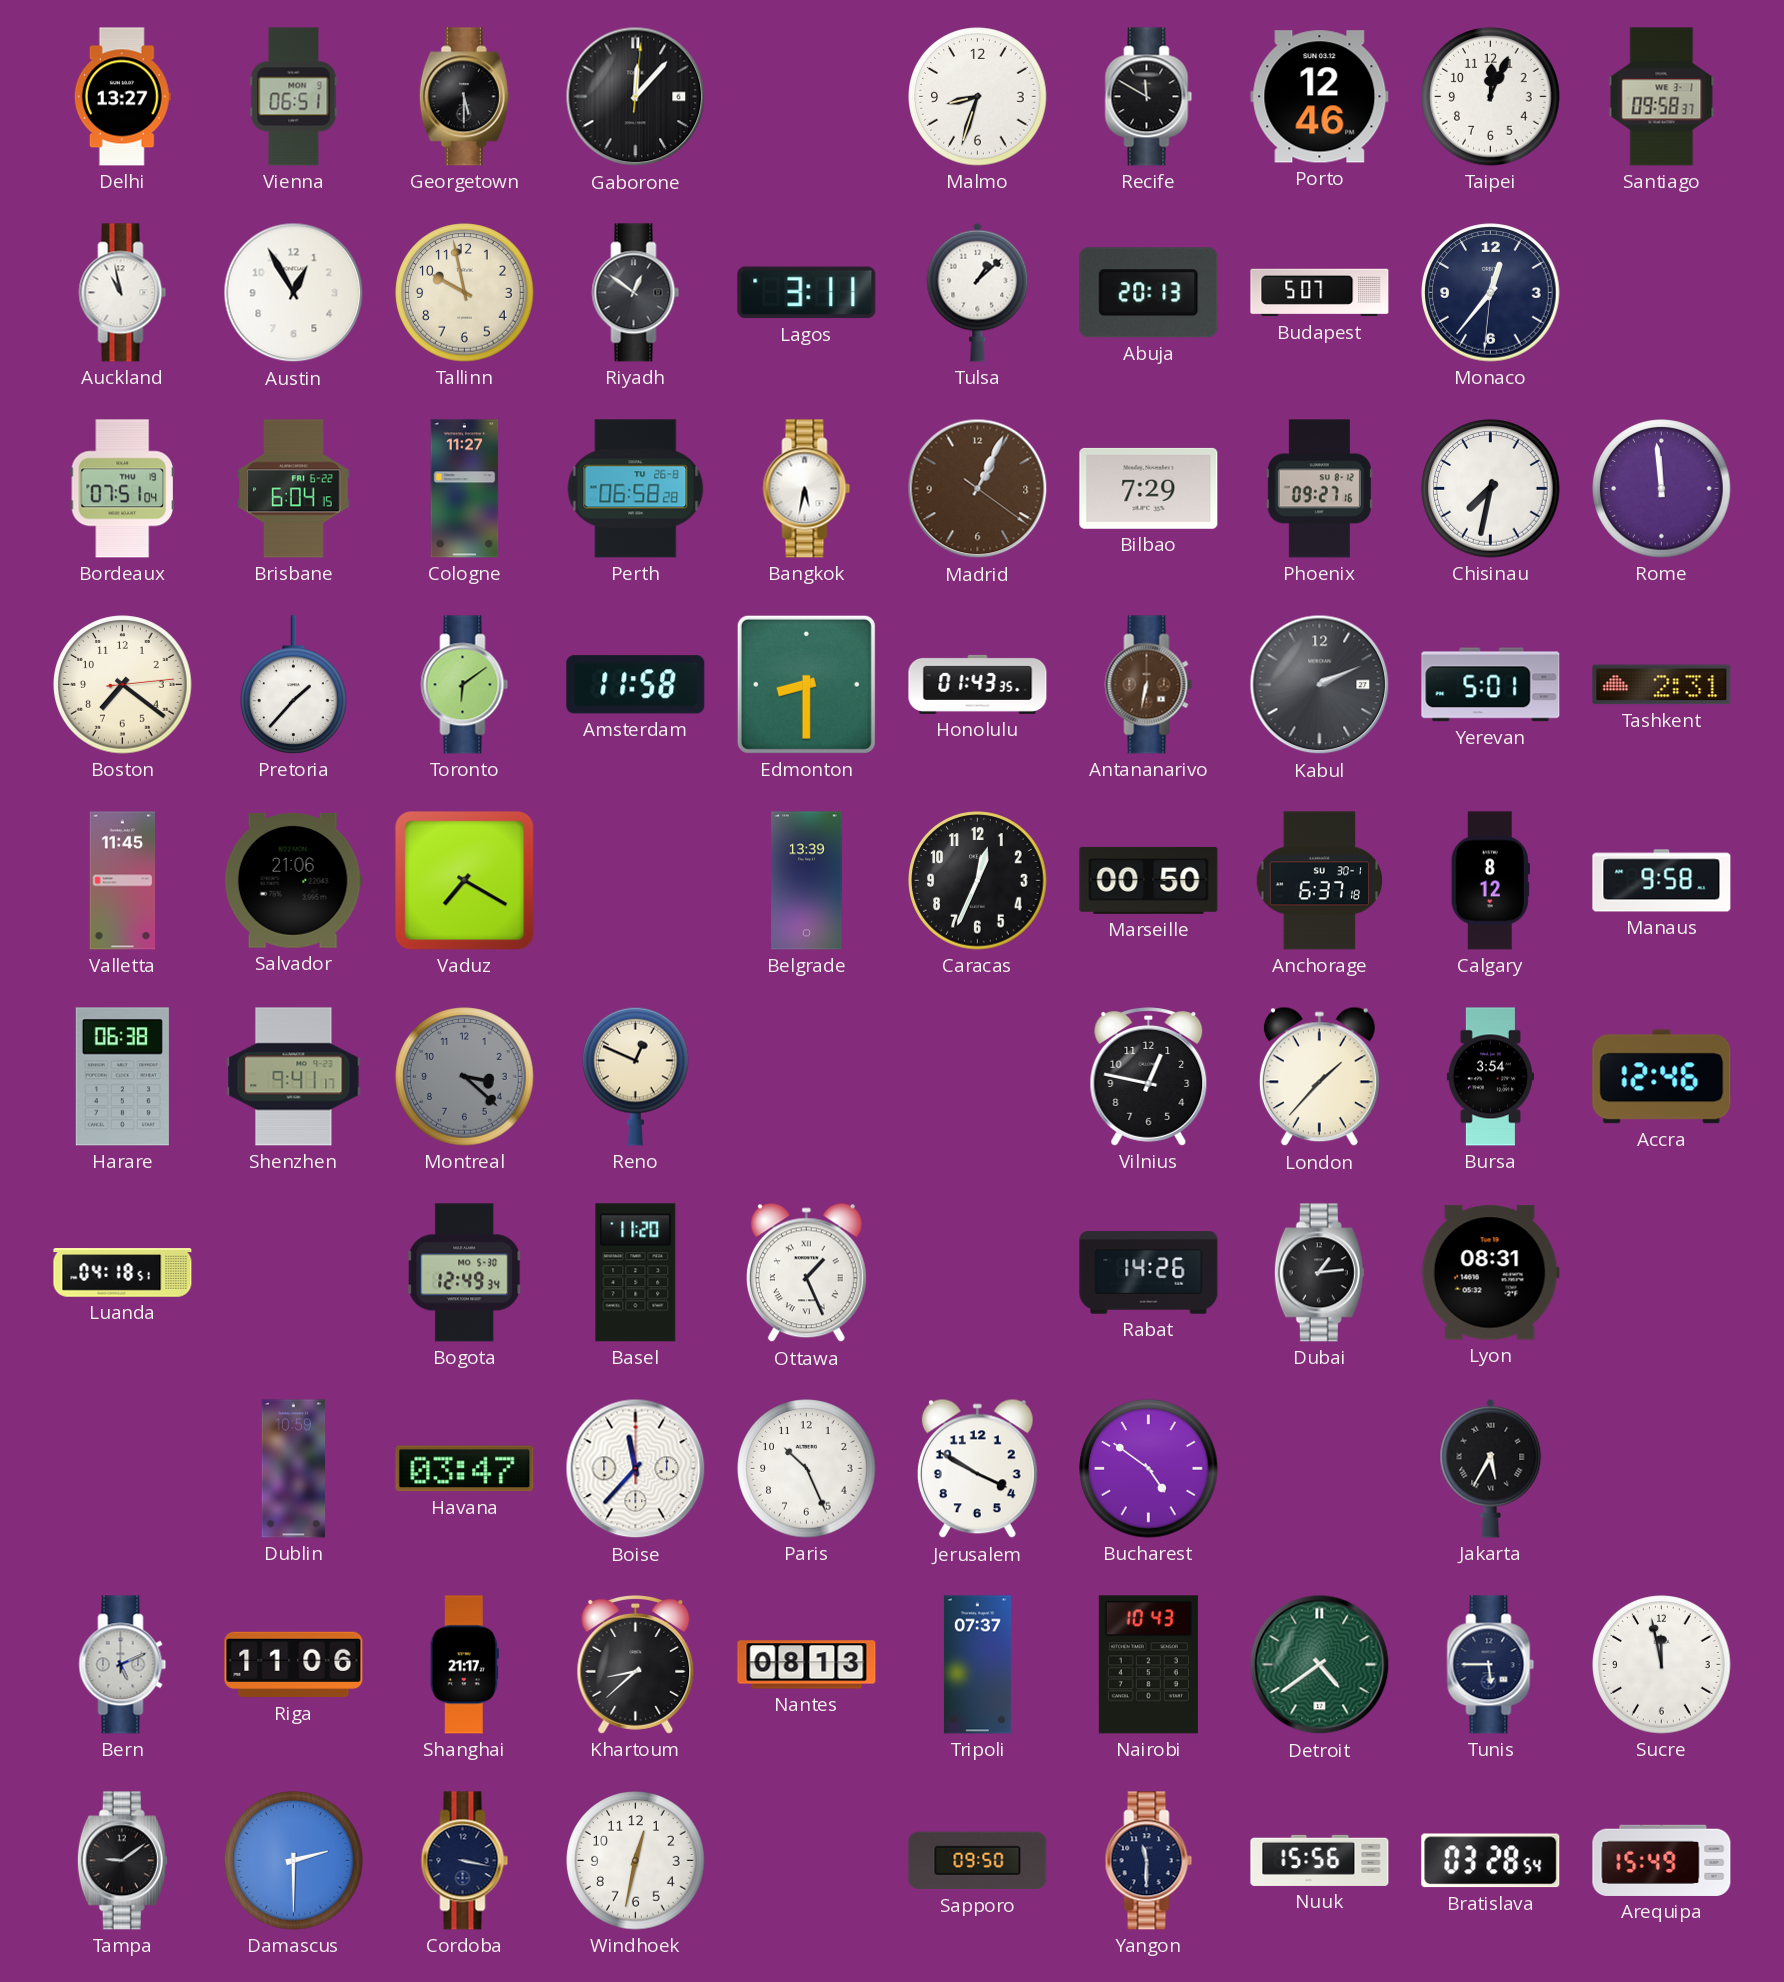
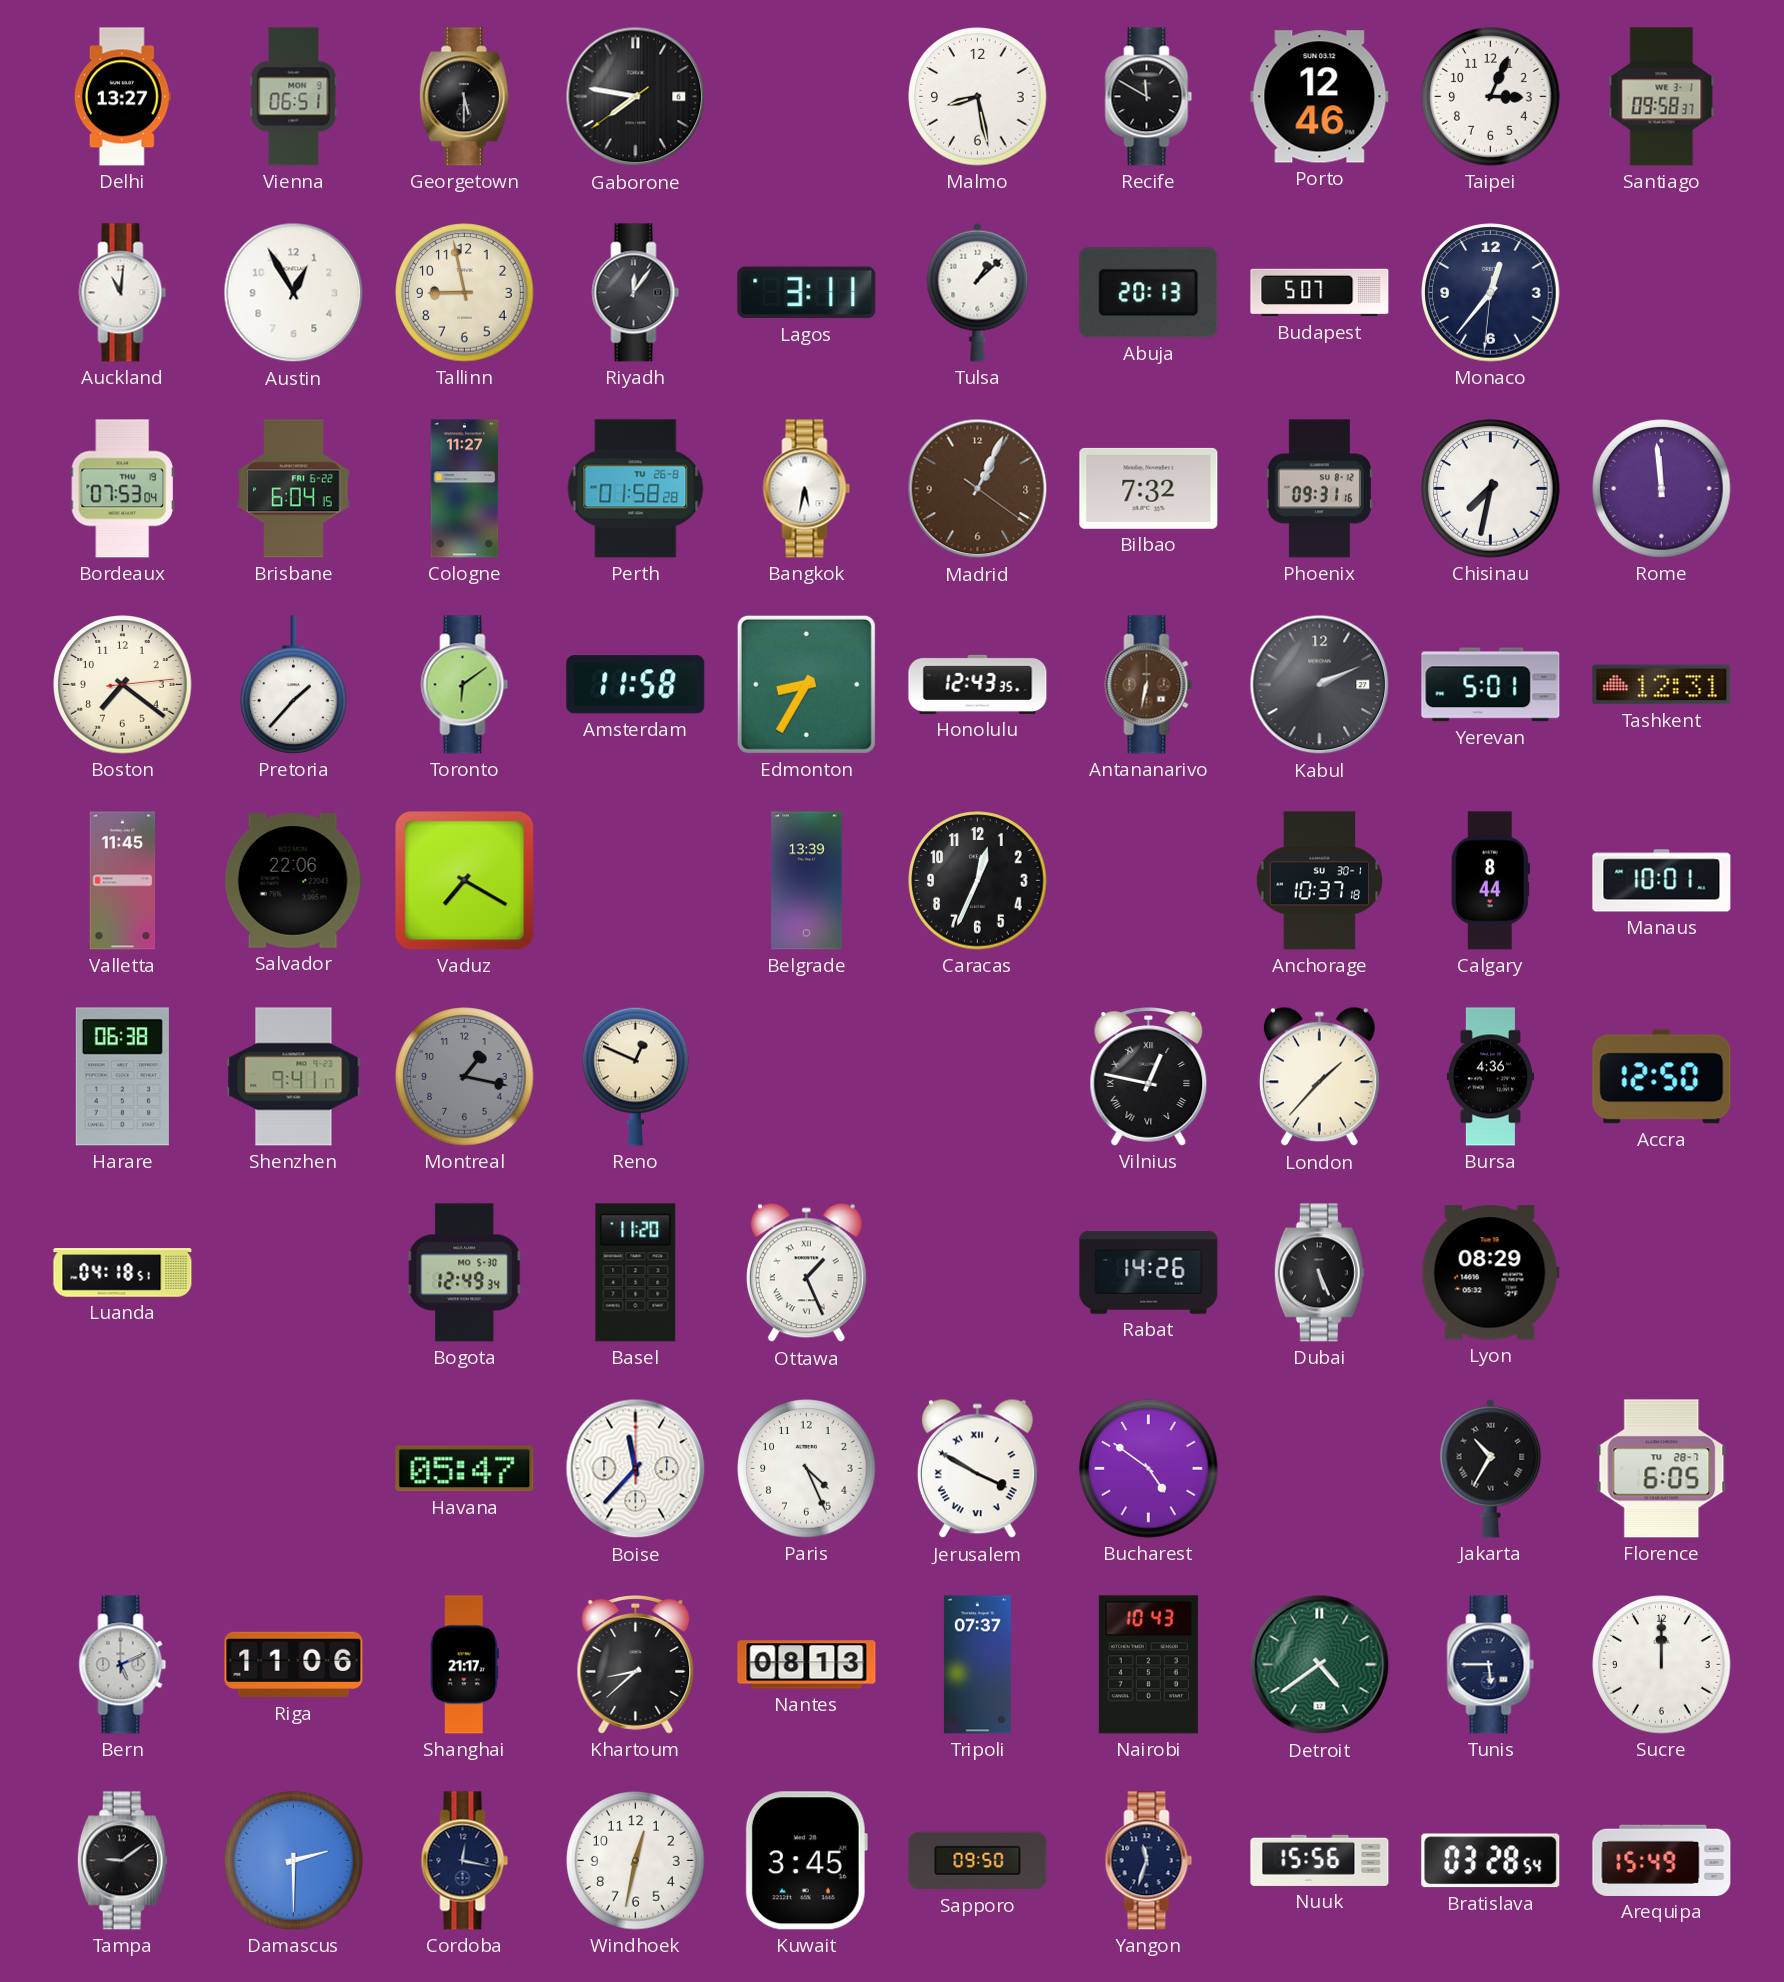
Gaborone: 12:07 -> 7:46 (636, 97)
Malmo: 8:33 -> 8:28 (978, 97)
Taipei: 12:04 -> 3:04 (1491, 97)
Auckland: 10:58 -> 11:01 (123, 293)
Tallinn: 9:58 -> 8:58 (465, 293)
Riyadh: 12:51 -> 12:06 (636, 293)
Bordeaux: 07:51 -> 07:53 (122, 489)
Perth: 06:58 -> 01:58 (636, 489)
Bilbao: 7:29 -> 7:32 (1149, 488)
Phoenix: 09:27 -> 09:31 (1319, 489)
Edmonton: 8:30 -> 8:35 (806, 684)
Honolulu: 01:43 -> 12:43 (978, 684)
Tashkent: 2:31 -> 12:31 (1662, 685)
Salvador: 21:06 -> 22:06 (293, 881)
Marseille: 00:50 -> none (1149, 880)
Anchorage: 6:37 -> 10:37 (1319, 881)
Calgary: 8:12 -> 8:44 (1490, 881)
Manaus: 9:58 -> 10:01 (1662, 881)
Montreal: 3:22 -> 1:17 (465, 1077)
Vilnius numerals: Arabic -> Roman (1149, 1077)
Bursa: 3:54 -> 4:36 (1490, 1077)
Accra: 12:46 -> 12:50 (1662, 1077)
Dubai: 1:14 -> 5:26 (1319, 1273)
Lyon: 08:31 -> 08:29 (1490, 1273)
Dublin: 10:59 -> none (294, 1469)
Havana: 03:47 -> 05:47 (465, 1469)
Paris: 10:26 -> 4:26 (807, 1469)
Jerusalem numerals: Arabic -> Roman (977, 1469)
Jakarta: 5:35 -> 10:35 (1491, 1468)
Florence: none -> 6:05 (1662, 1469)
Sucre: 11:58 -> 12:00 (1662, 1665)
Cordoba: 3:17 -> 12:17 (465, 1861)
Kuwait: none -> 3:45 (806, 1861)
Yangon: 11:30 -> 11:33 (1149, 1861)
